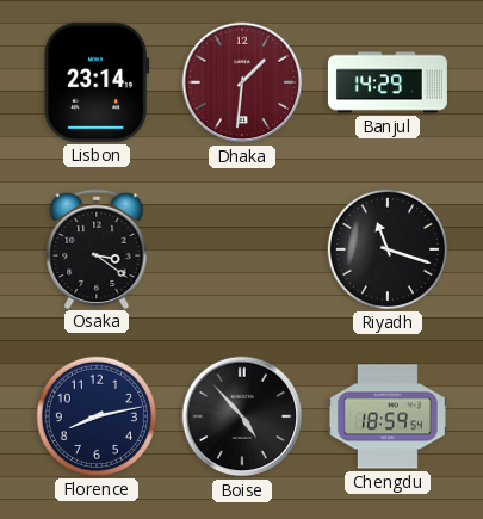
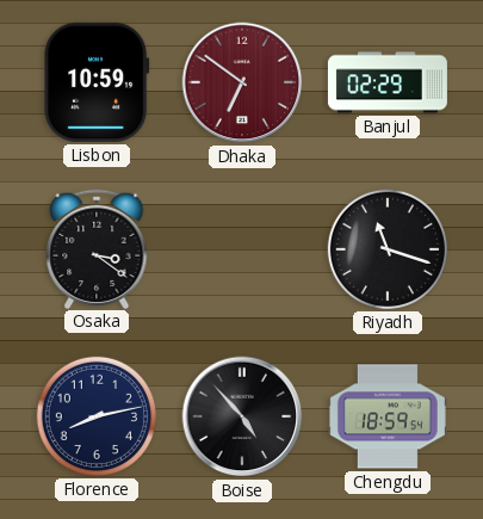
Lisbon: 23:14 -> 10:59 (97, 82)
Dhaka: 1:31 -> 6:51 (242, 82)
Banjul: 14:29 -> 02:29 (388, 82)
